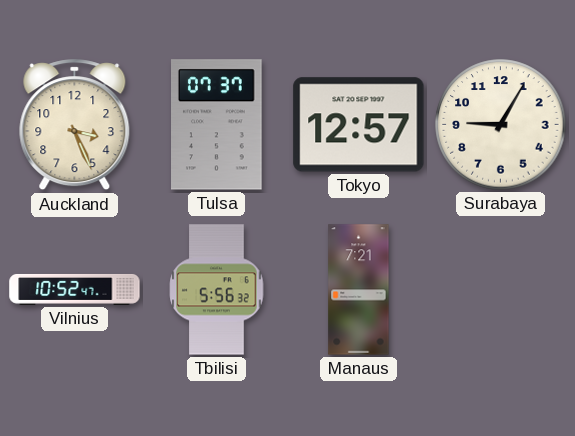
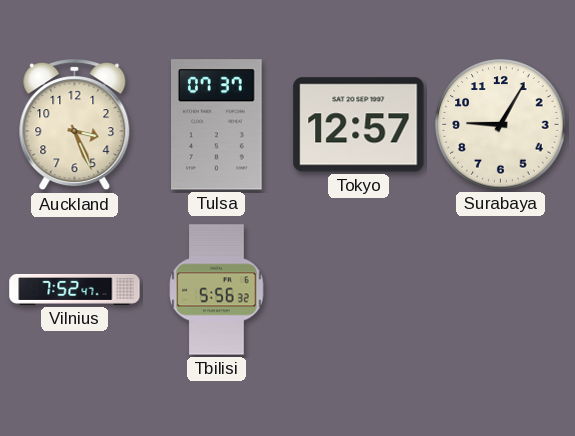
Vilnius: 10:52 -> 7:52 (75, 289)
Manaus: 7:21 -> none (359, 290)
